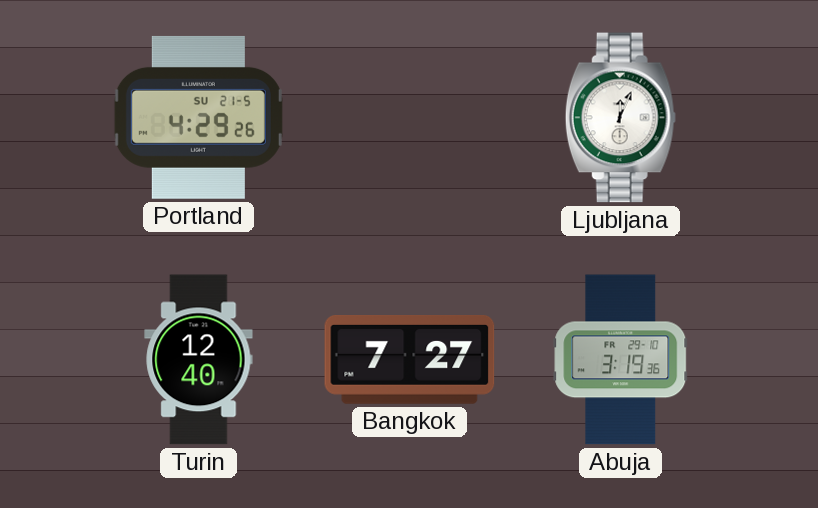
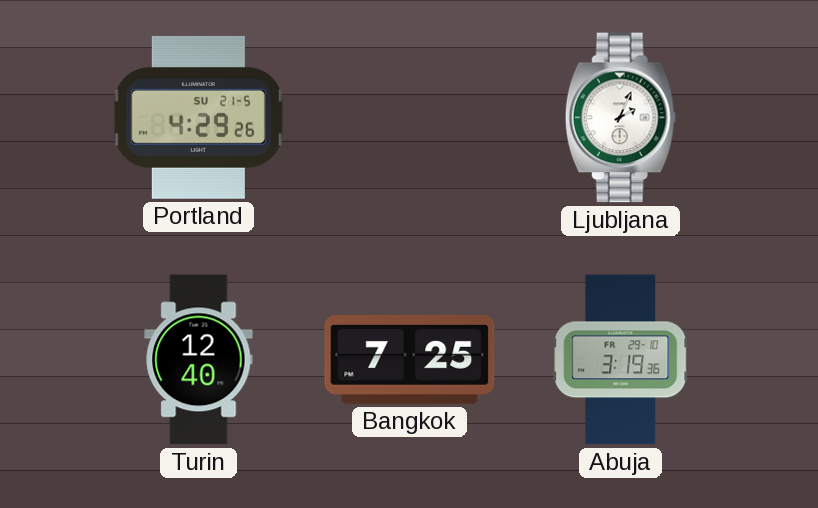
Ljubljana: 12:04 -> 2:04 (620, 118)
Bangkok: 7:27 -> 7:25 (410, 360)
